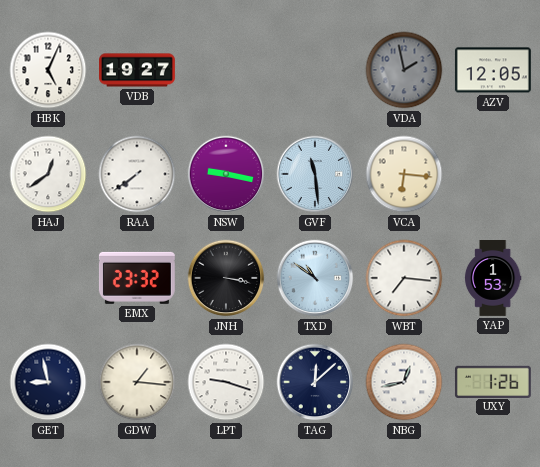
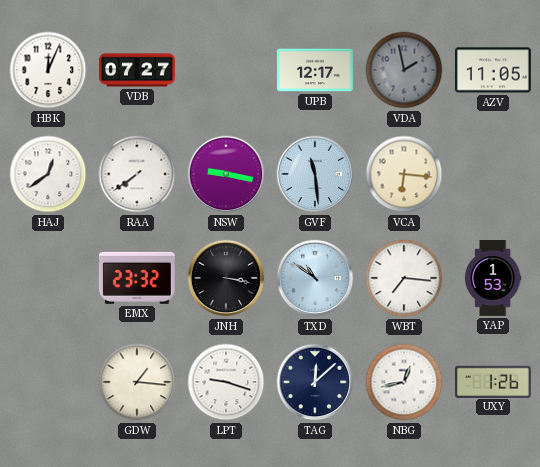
HBK: 5:04 -> 12:04 (48, 70)
VDB: 19:27 -> 07:27 (138, 70)
UPB: none -> 12:17 (315, 70)
AZV: 12:05 -> 11:05 (493, 70)
GET: 8:58 -> none (48, 382)
